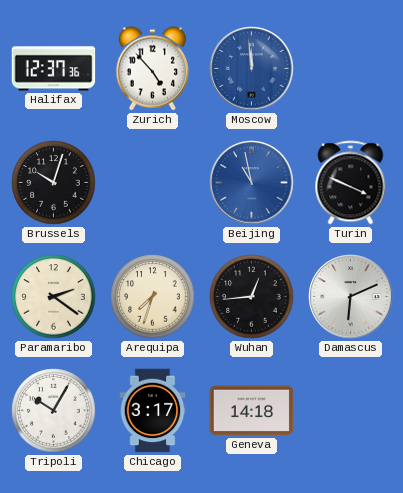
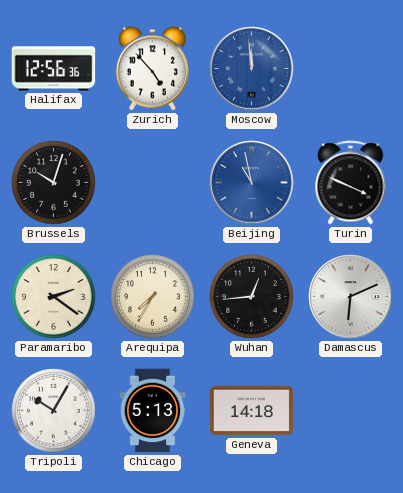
Halifax: 12:37 -> 12:56 (54, 69)
Arequipa: 7:33 -> 7:35 (153, 297)
Chicago: 3:17 -> 5:13 (153, 411)
